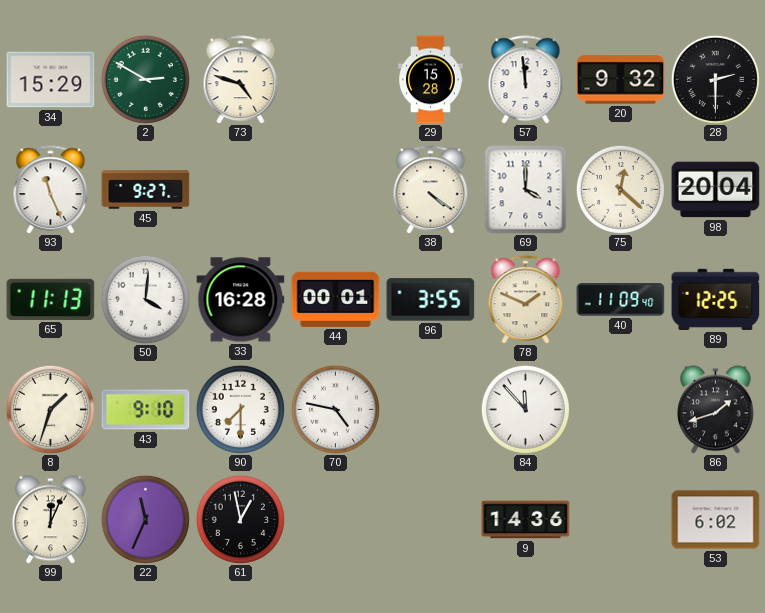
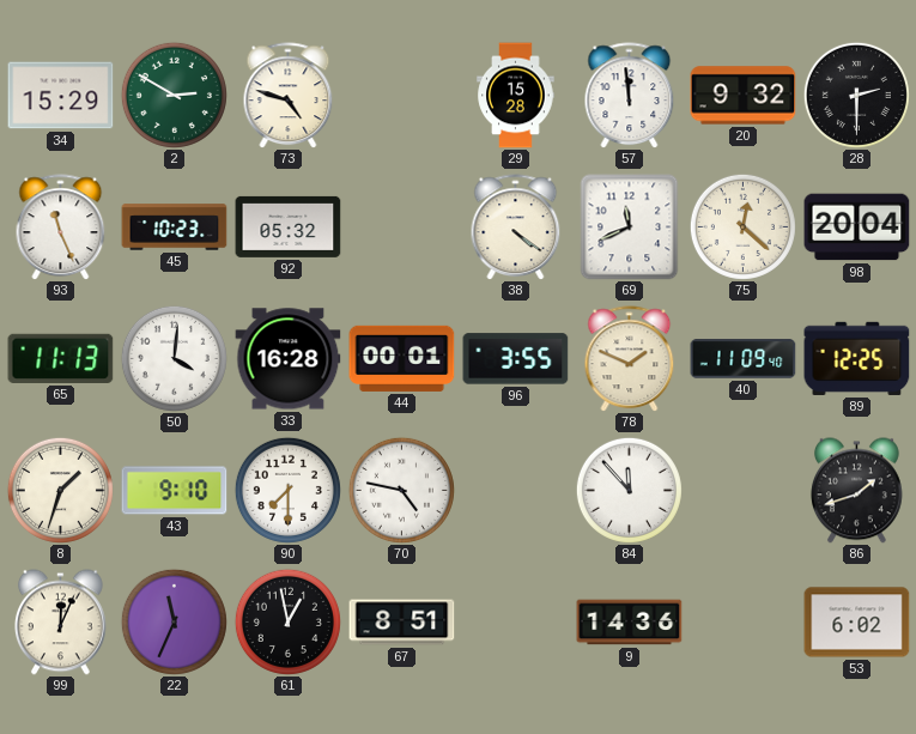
45: 9:27 -> 10:23 (175, 228)
92: none -> 05:32 (289, 226)
69: 4:00 -> 11:41 (630, 228)
67: none -> 8:51 (402, 623)
